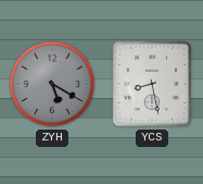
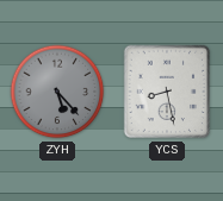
ZYH: 5:20 -> 5:23 (57, 92)
